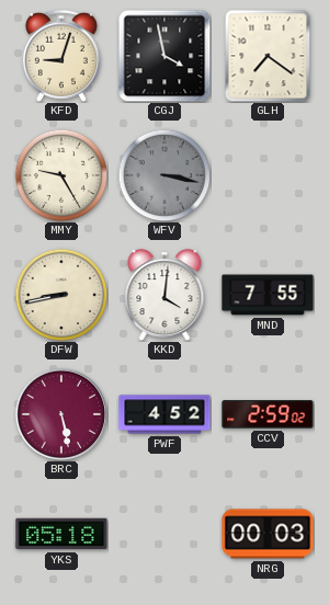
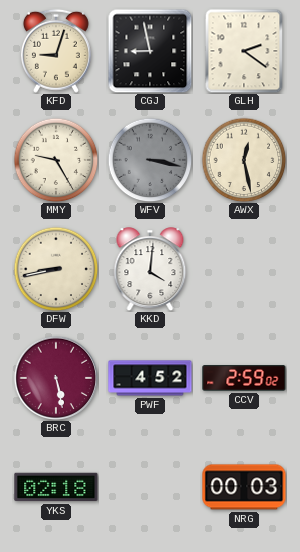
CGJ: 3:58 -> 8:58 (150, 51)
GLH: 7:21 -> 2:21 (244, 51)
AWX: none -> 12:28 (244, 160)
MND: 7:55 -> none (268, 295)
YKS: 05:18 -> 02:18 (56, 487)
